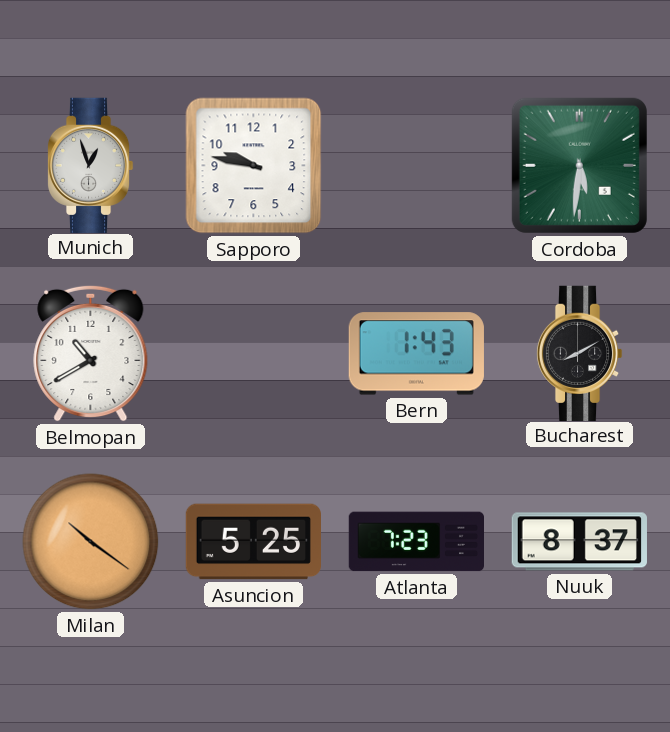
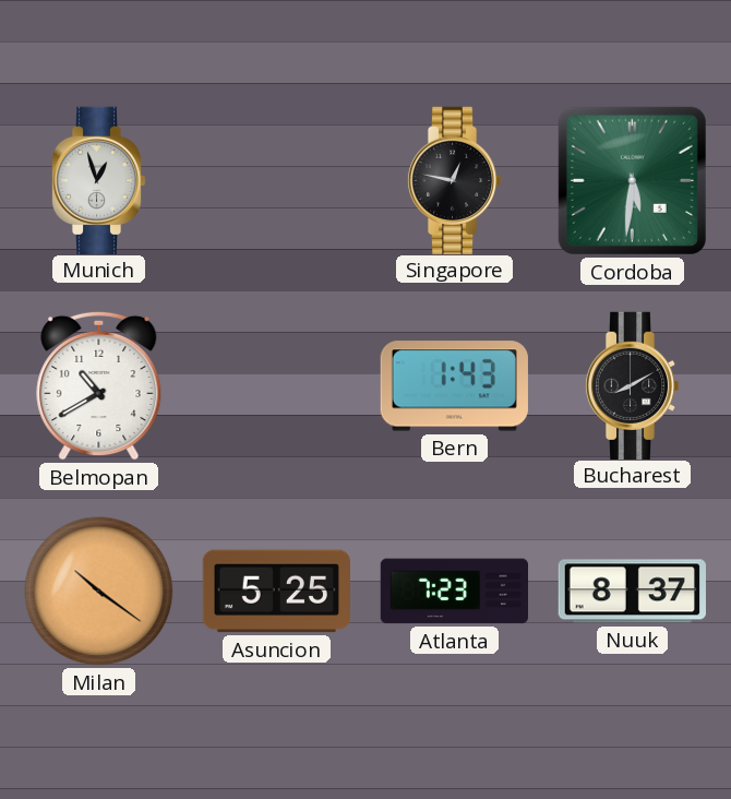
Sapporo: 9:47 -> none (254, 166)
Singapore: none -> 12:47 (454, 180)
